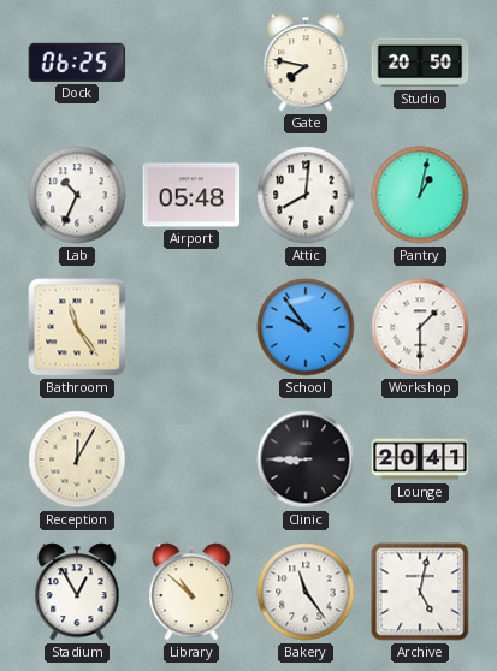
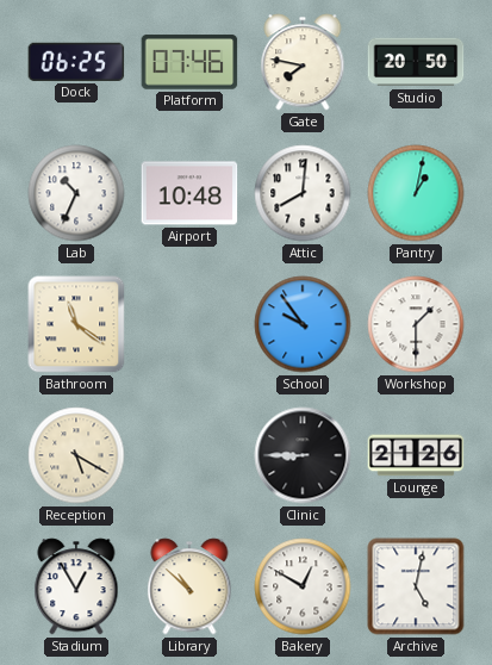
Platform: none -> 07:46 (189, 62)
Airport: 05:48 -> 10:48 (189, 193)
Bathroom: 11:24 -> 11:21 (76, 324)
Reception: 12:05 -> 5:20 (76, 455)
Lounge: 20:41 -> 21:26 (416, 455)
Bakery: 11:24 -> 12:50 (303, 586)
